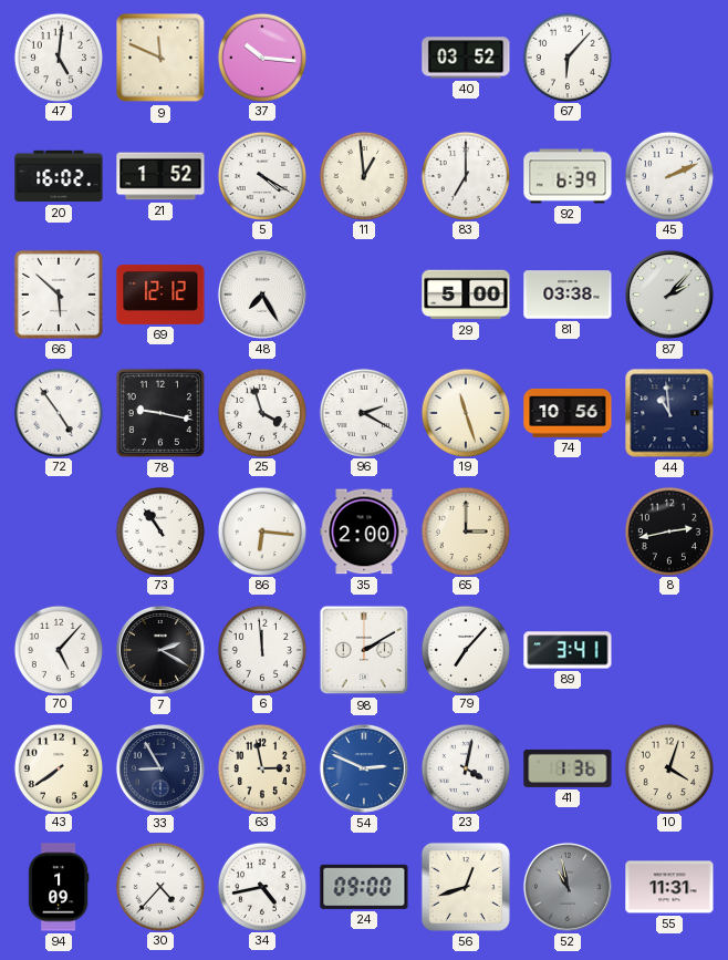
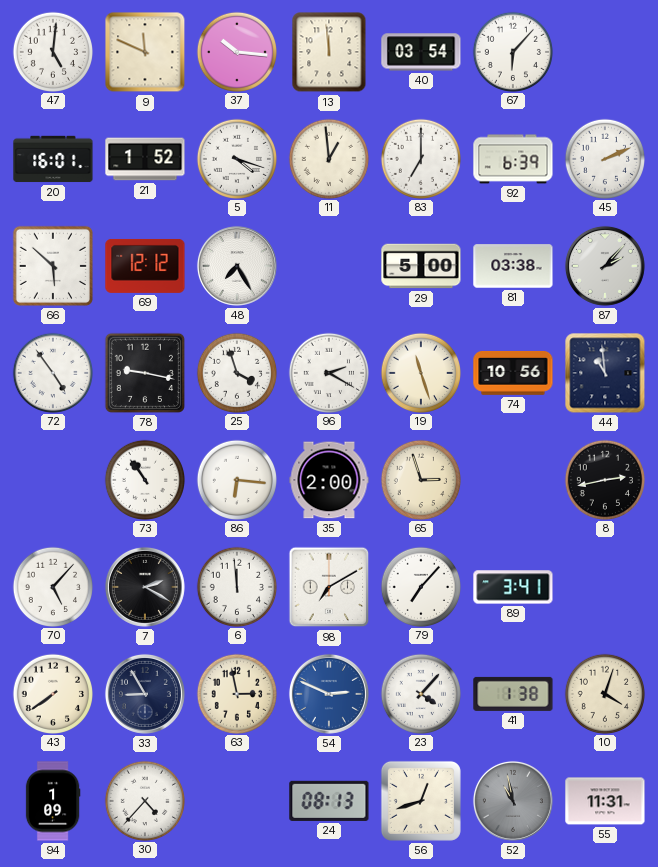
13: none -> 11:59 (329, 52)
40: 03:52 -> 03:54 (421, 52)
20: 16:02 -> 16:01 (53, 159)
5: 4:20 -> 4:18 (236, 158)
65: 3:00 -> 2:57 (420, 479)
98: 2:10 -> 7:10 (329, 587)
23: 4:02 -> 4:07 (420, 693)
41: 1:36 -> 1:38 (513, 694)
34: 4:43 -> none (261, 886)
24: 09:00 -> 08:13 (329, 801)
